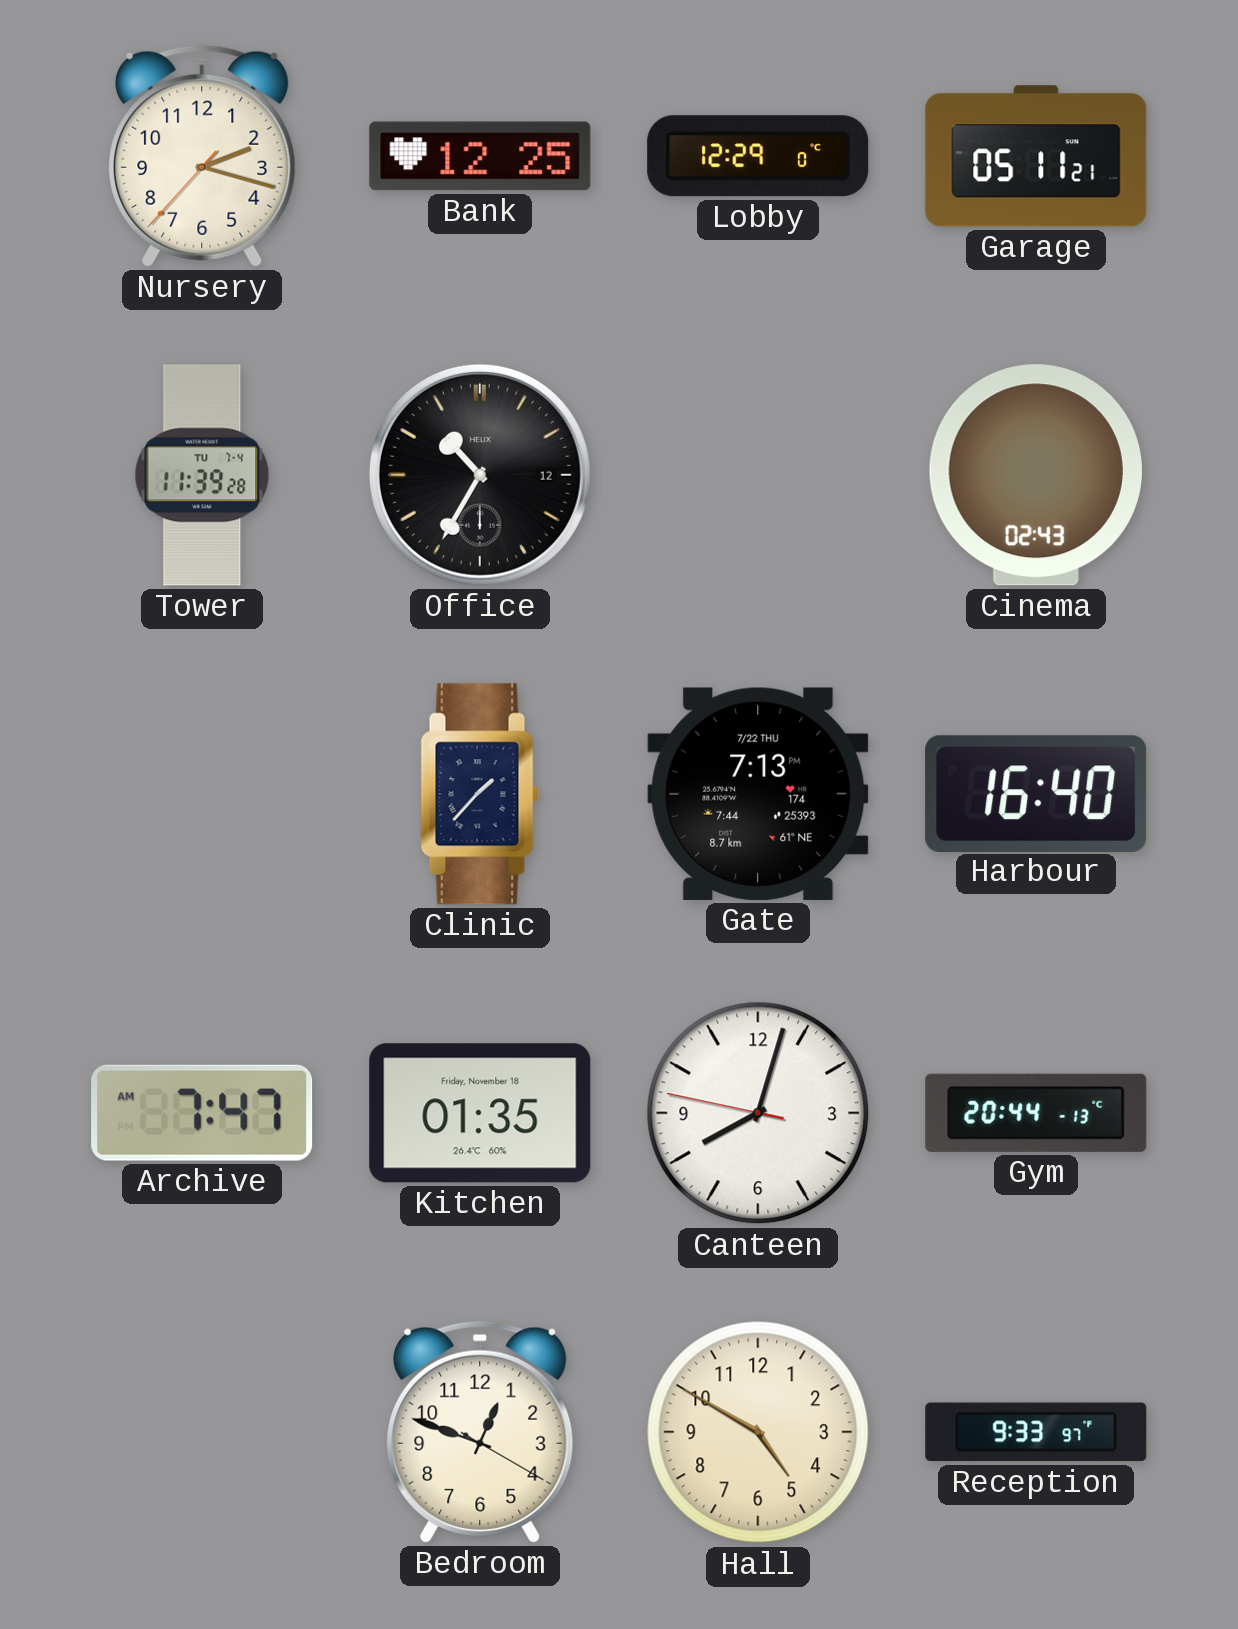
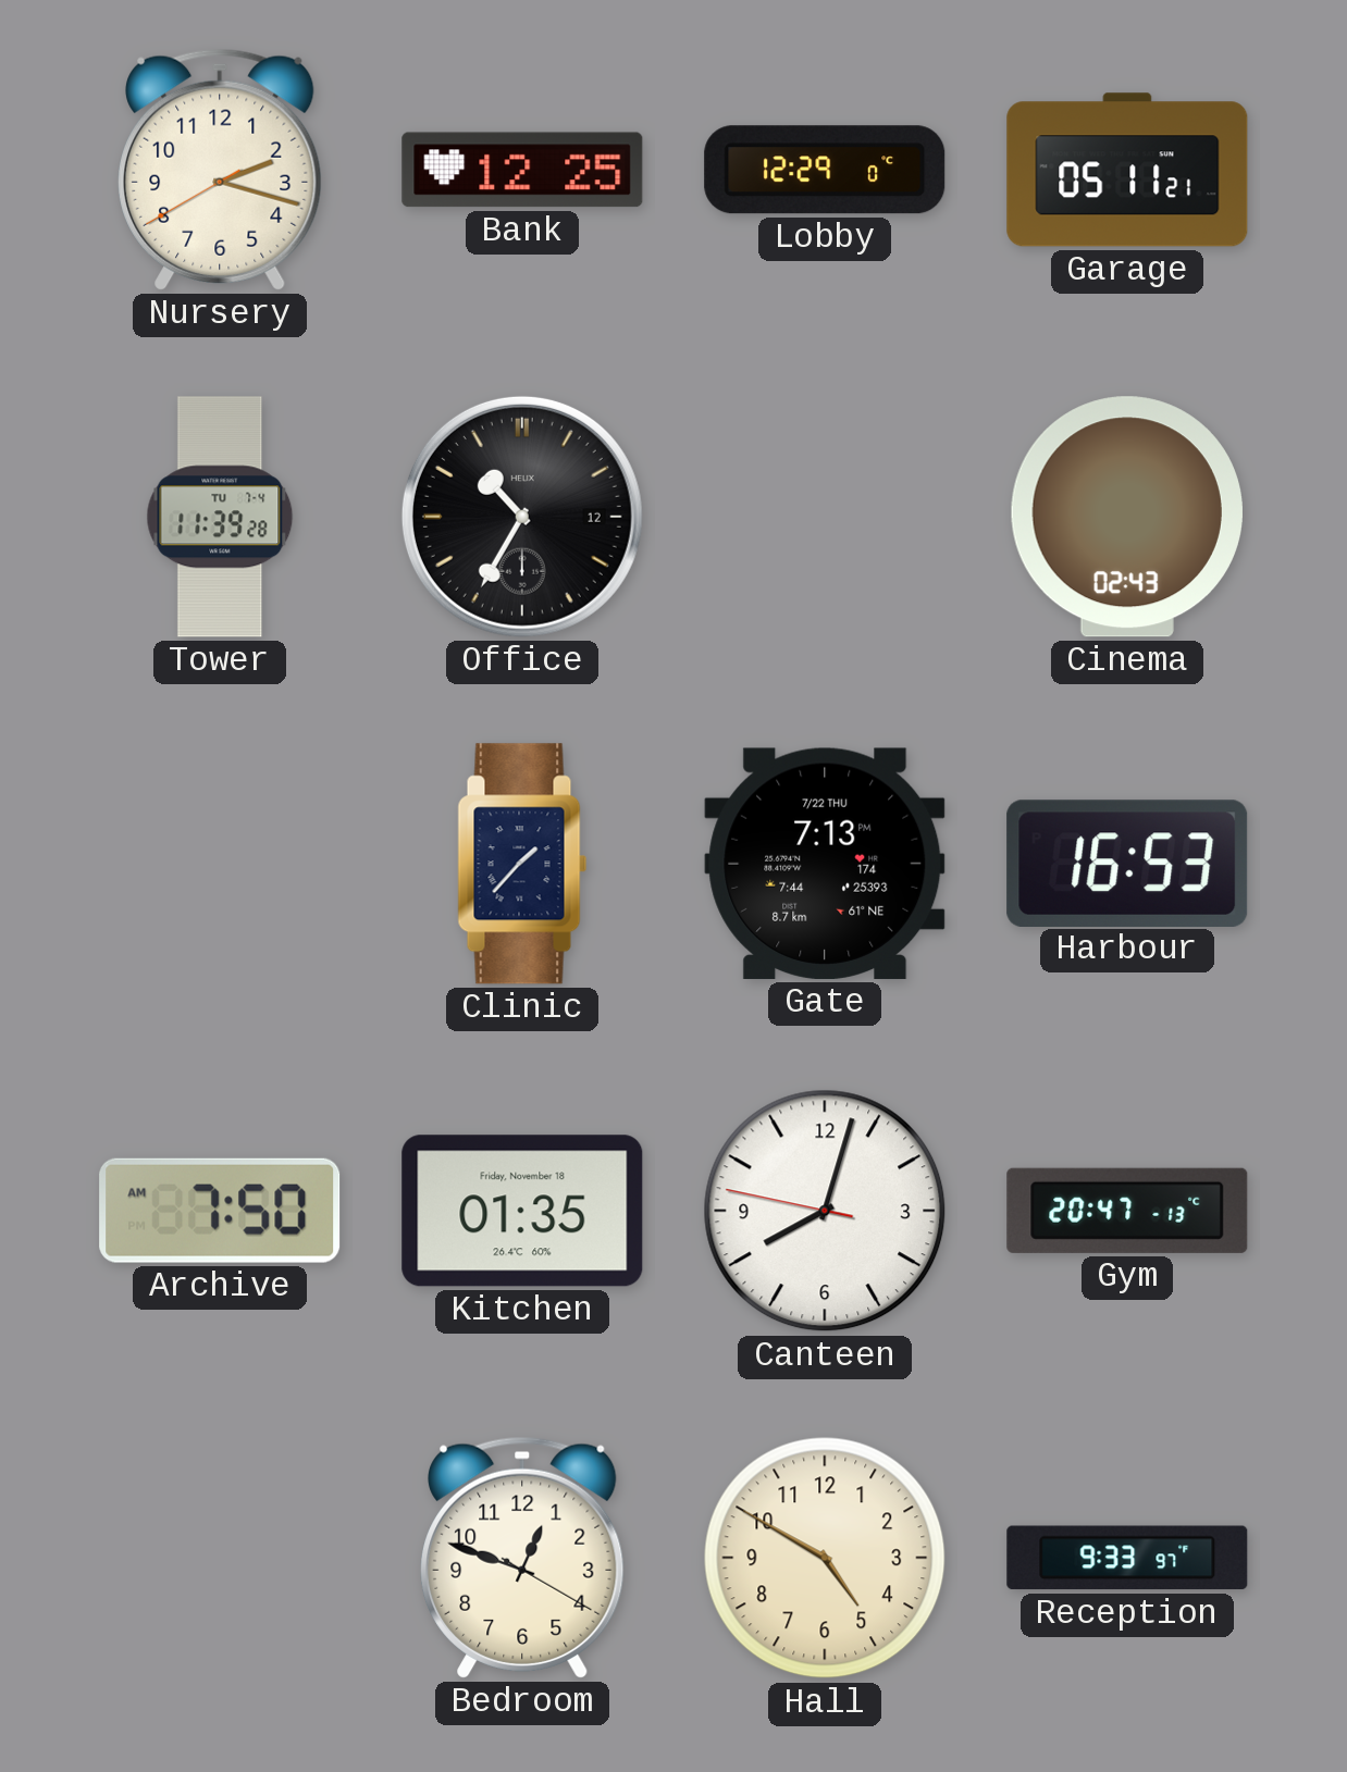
Nursery: 2:17:37 -> 2:17:40 (220, 170)
Harbour: 16:40 -> 16:53 (1127, 863)
Archive: 7:47 -> 7:50 (220, 1211)
Gym: 20:44 -> 20:47 (1127, 1211)
